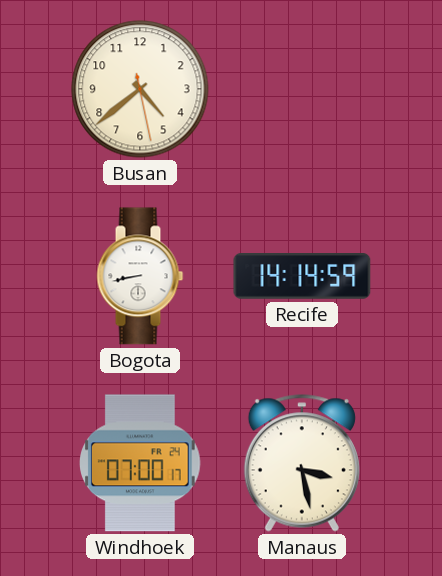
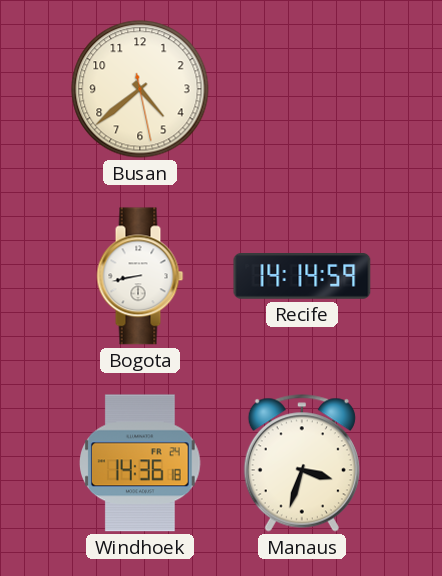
Windhoek: 07:00 -> 14:36 (141, 463)
Manaus: 3:28 -> 3:33 (302, 463)
